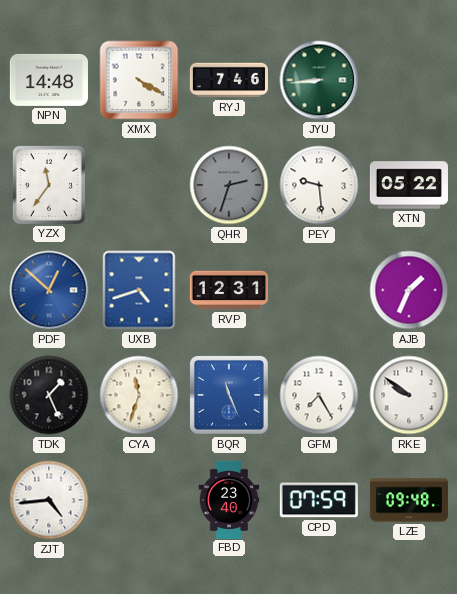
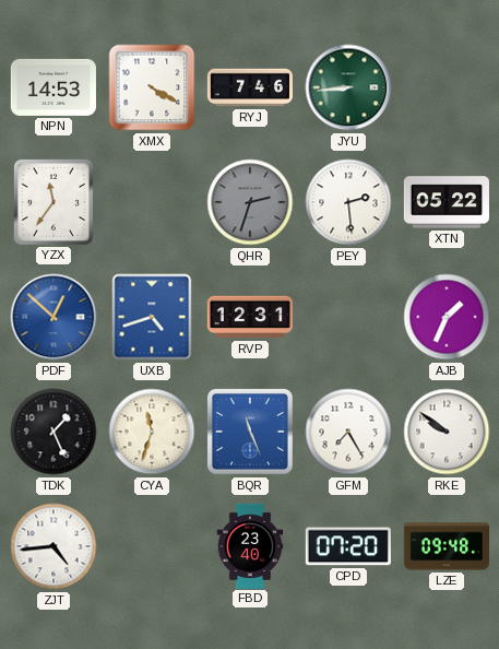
NPN: 14:48 -> 14:53 (54, 87)
PEY: 9:29 -> 2:29 (348, 202)
CPD: 07:59 -> 07:20 (348, 546)
